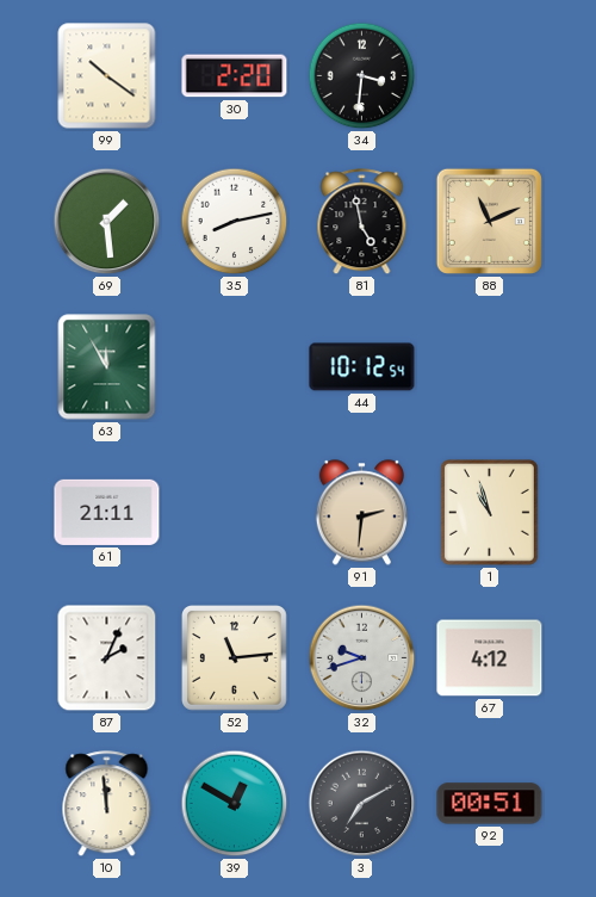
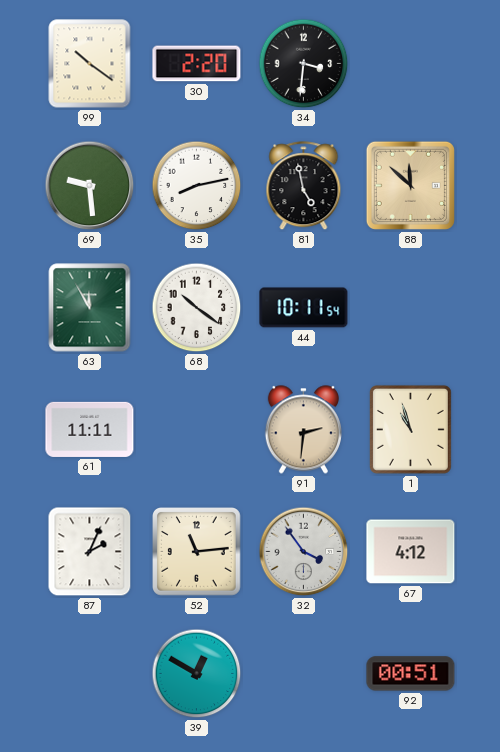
69: 1:29 -> 9:29 (90, 186)
88: 11:11 -> 11:52 (410, 185)
68: none -> 10:21 (197, 308)
44: 10:12 -> 10:11 (304, 308)
61: 21:11 -> 11:11 (90, 429)
32: 9:42 -> 3:54 (304, 552)
10: 11:59 -> none (107, 804)
3: 7:10 -> none (362, 804)
